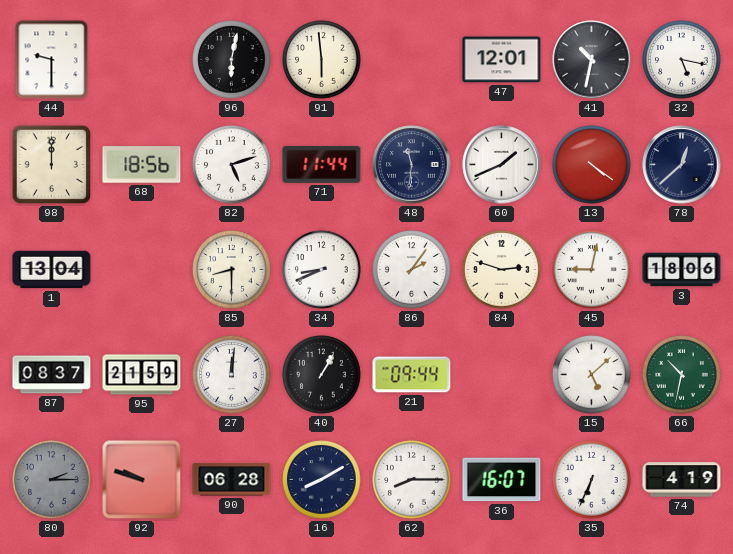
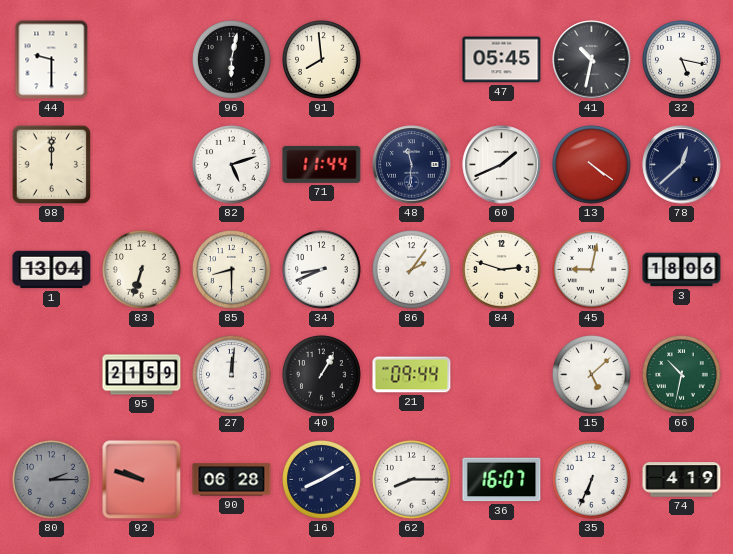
91: 5:59 -> 7:59 (322, 60)
47: 12:01 -> 05:45 (502, 60)
68: 18:56 -> none (142, 165)
83: none -> 6:33 (142, 270)
87: 08:37 -> none (52, 375)
